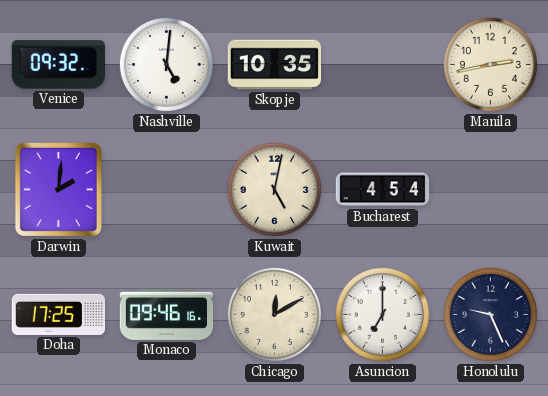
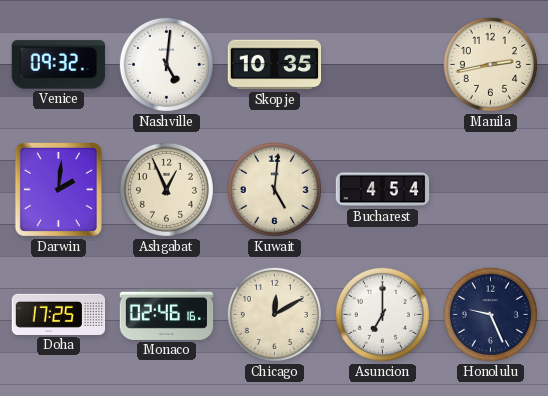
Ashgabat: none -> 12:56 (166, 189)
Kuwait: 5:02 -> 5:01 (274, 189)
Monaco: 09:46 -> 02:46 (167, 314)
